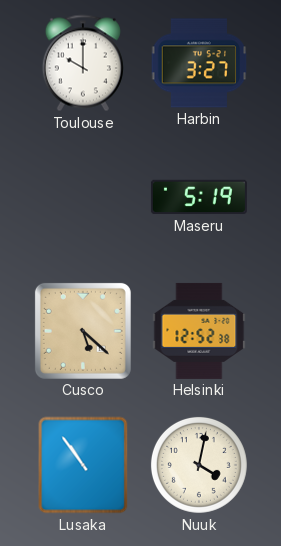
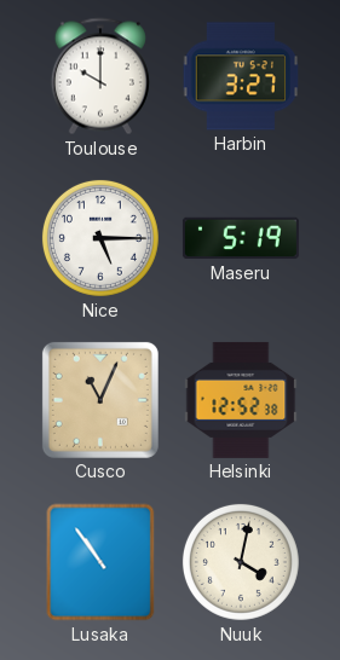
Nice: none -> 5:15 (100, 238)
Cusco: 5:22 -> 11:04 (100, 400)
